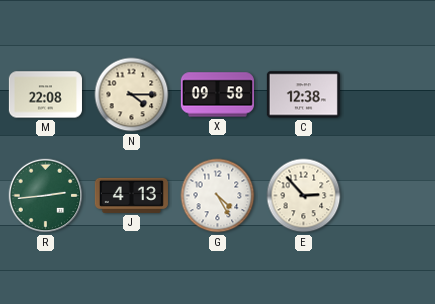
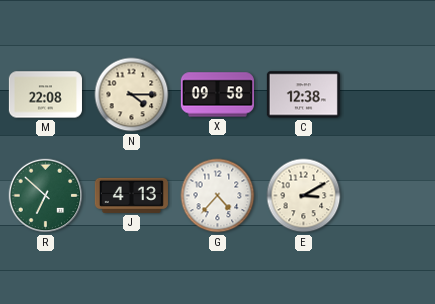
R: 2:44 -> 6:52 (46, 196)
G: 4:25 -> 4:37 (218, 196)
E: 2:53 -> 3:10 (304, 196)
